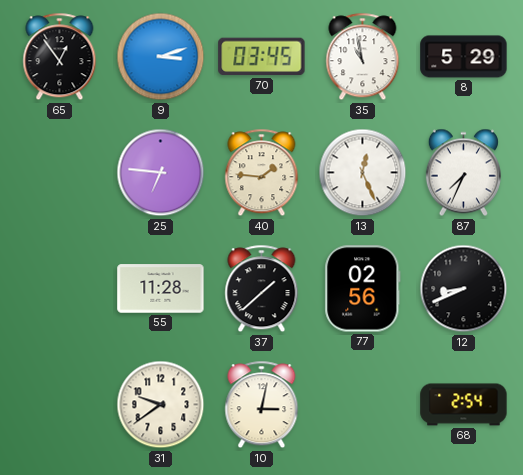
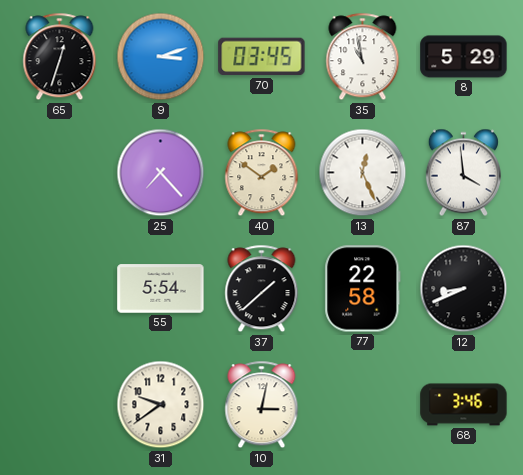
65: 12:54 -> 12:33 (60, 57)
25: 6:46 -> 7:23 (161, 173)
40: 1:46 -> 1:51 (262, 173)
87: 7:34 -> 3:59 (463, 173)
55: 11:28 -> 5:54 (161, 289)
77: 02:56 -> 22:58 (363, 289)
68: 2:54 -> 3:46 (464, 405)
